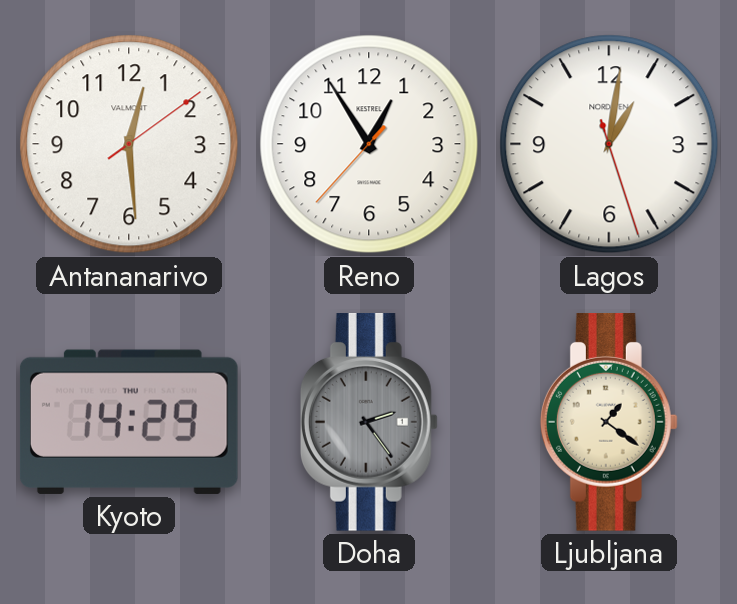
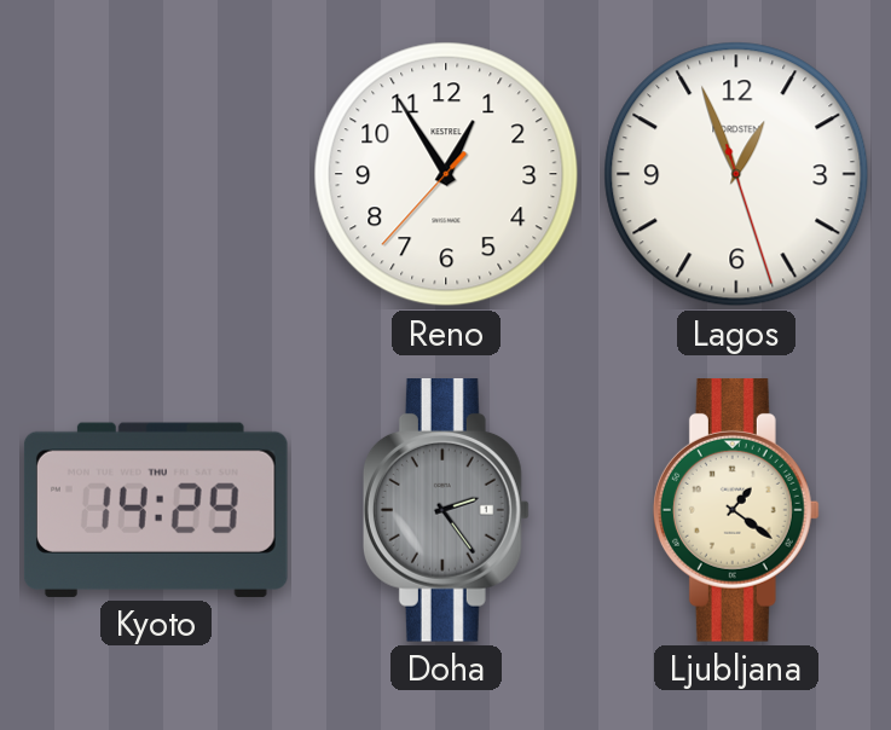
Antananarivo: 12:29 -> none (129, 144)
Lagos: 1:01 -> 12:56 (736, 174)
